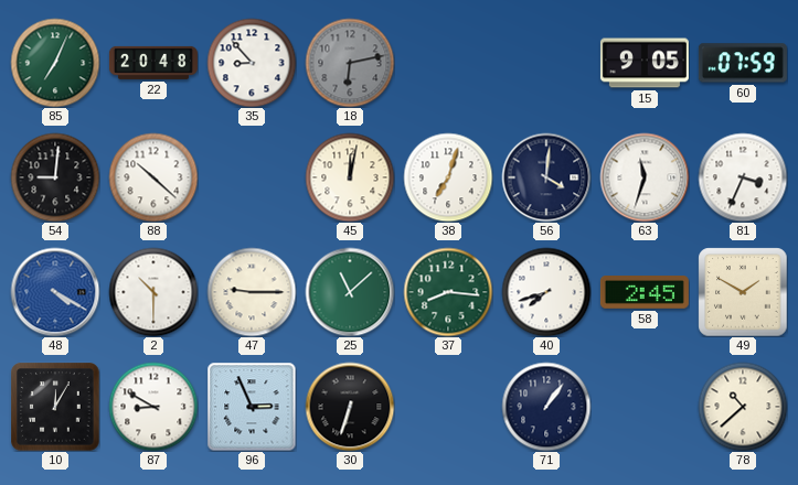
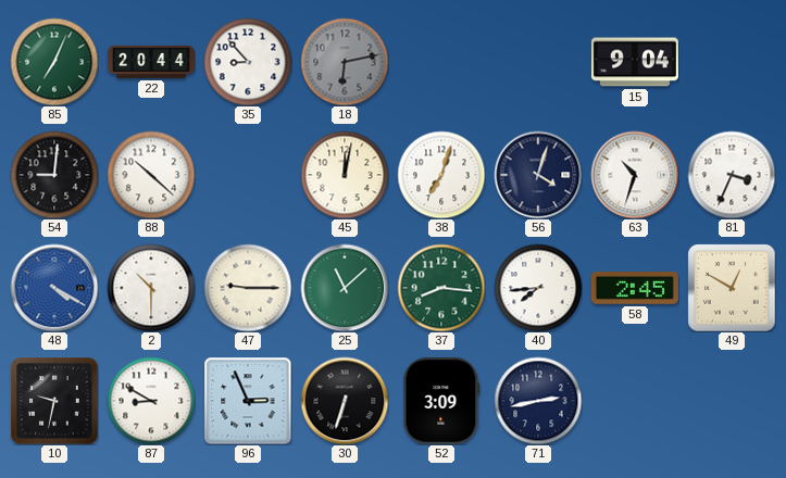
22: 20:48 -> 20:44 (151, 62)
15: 9:05 -> 9:04 (635, 62)
60: 07:59 -> none (743, 63)
56: 4:01 -> 4:03 (538, 175)
63: 11:33 -> 10:33 (635, 175)
40: 7:42 -> 7:44 (538, 288)
49: 1:50 -> 12:50 (732, 288)
10: 12:05 -> 9:32 (54, 401)
52: none -> 3:09 (441, 401)
71: 1:06 -> 2:43 (538, 401)
78: 10:38 -> none (743, 407)
